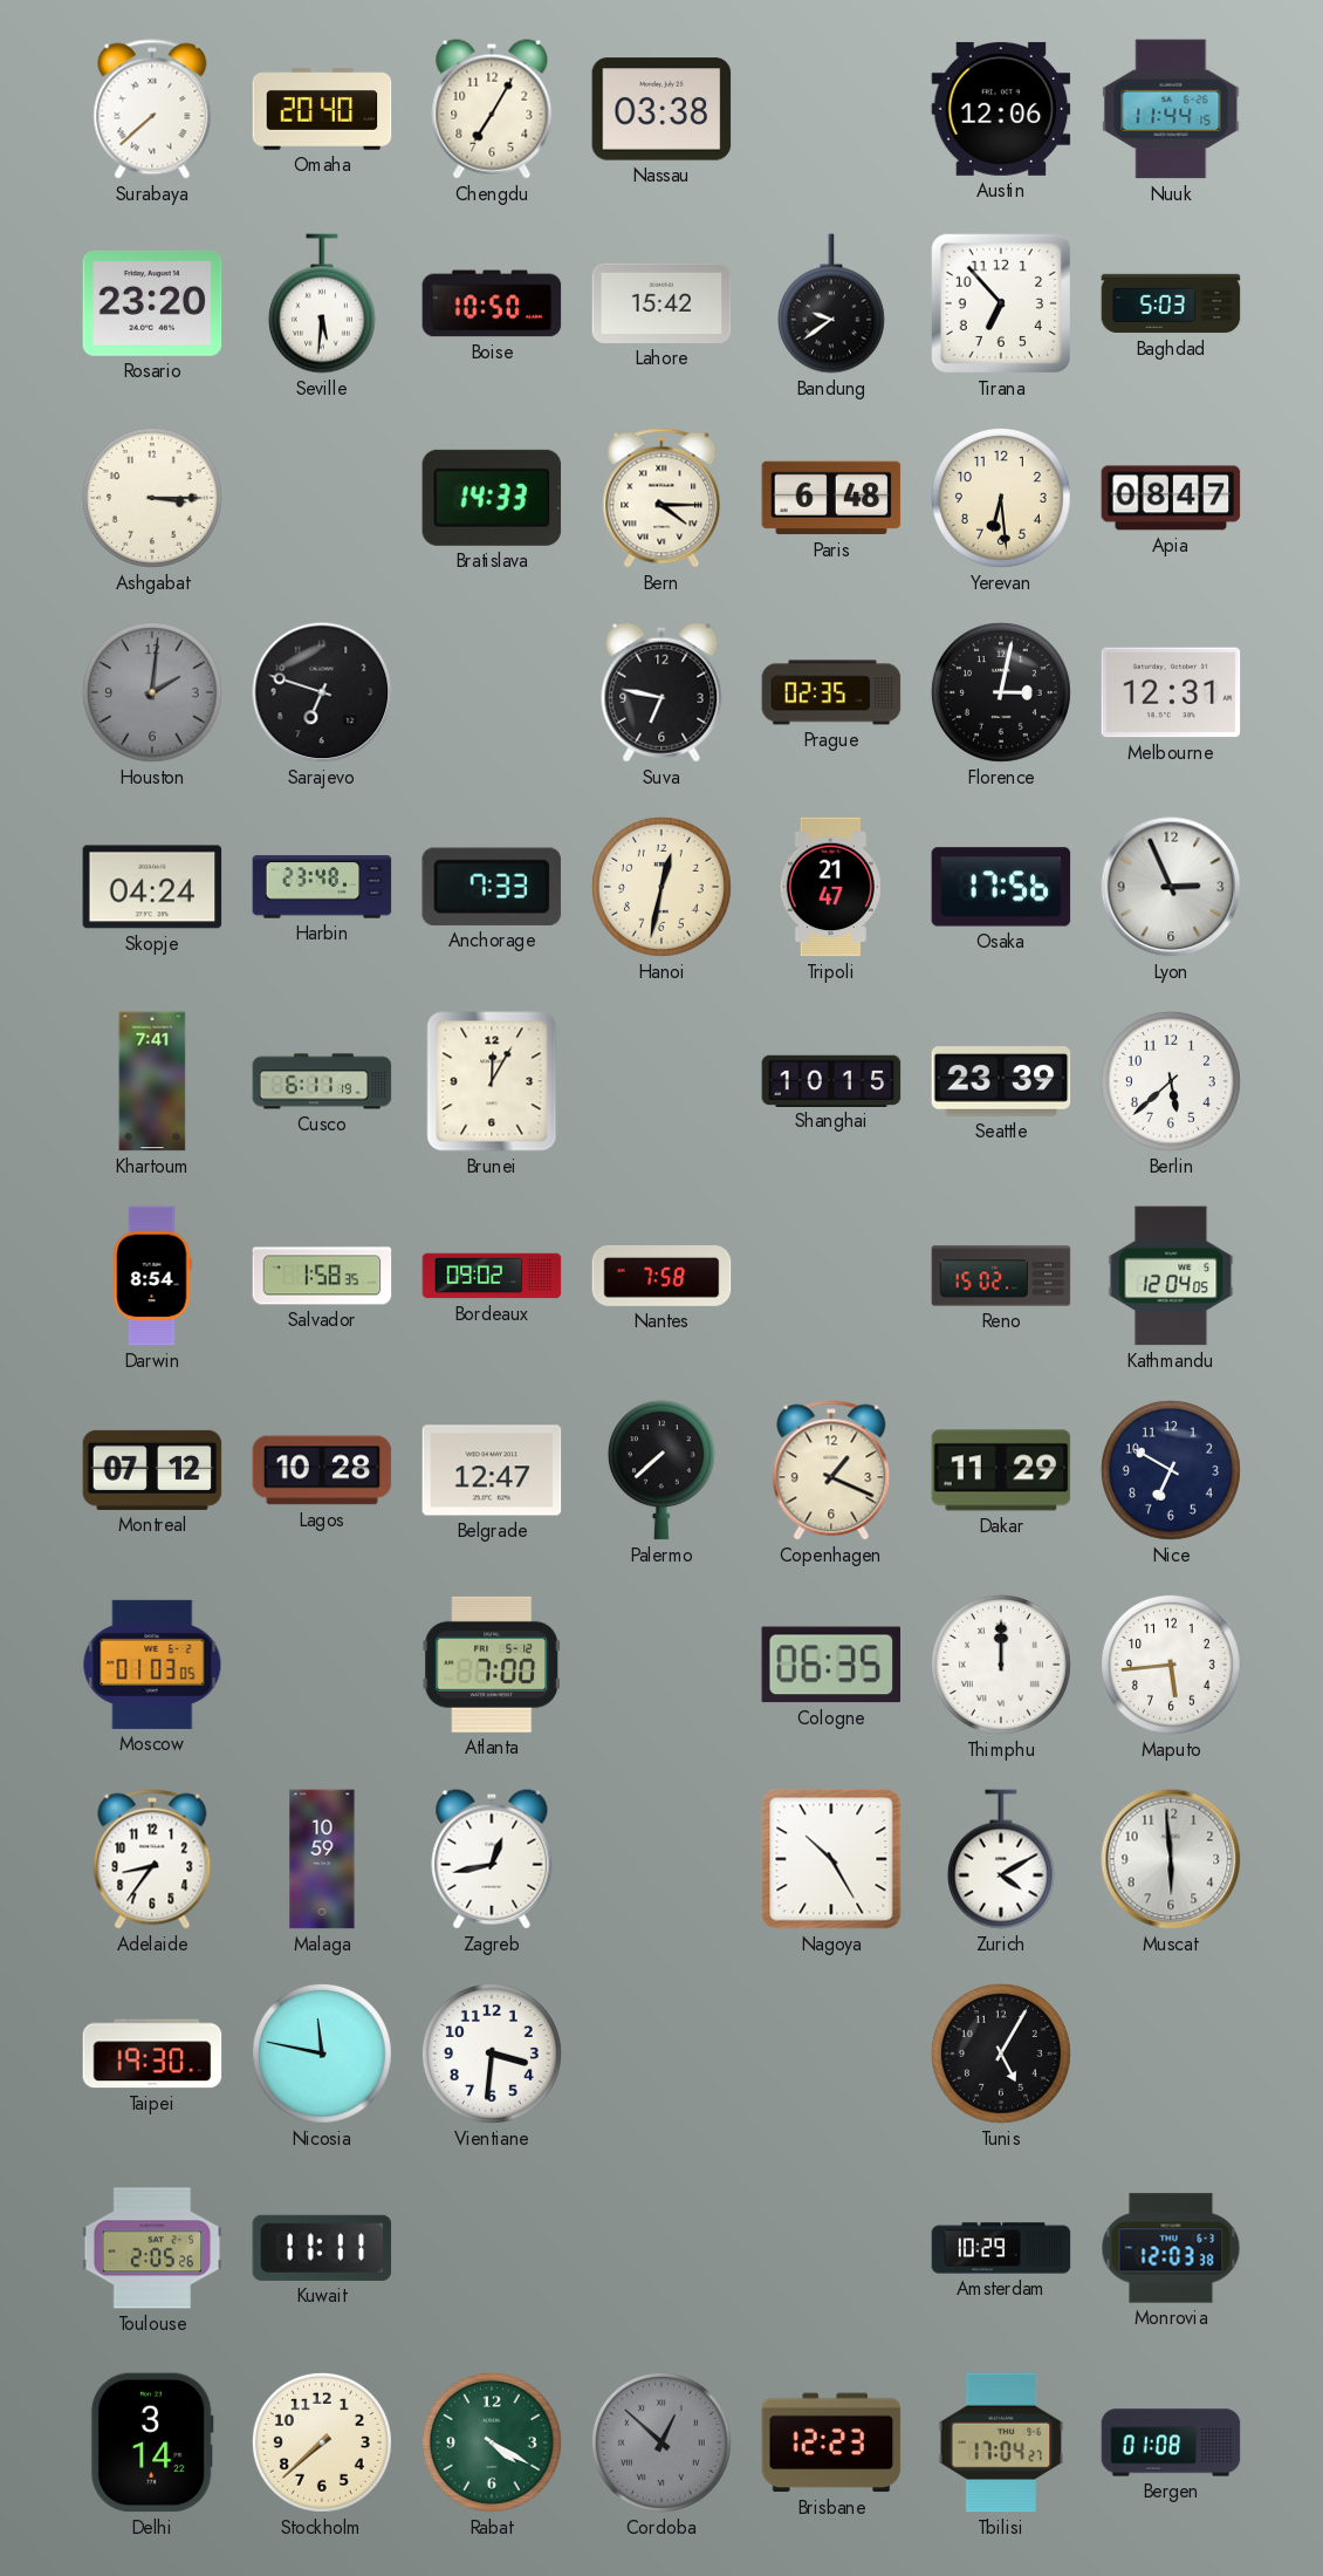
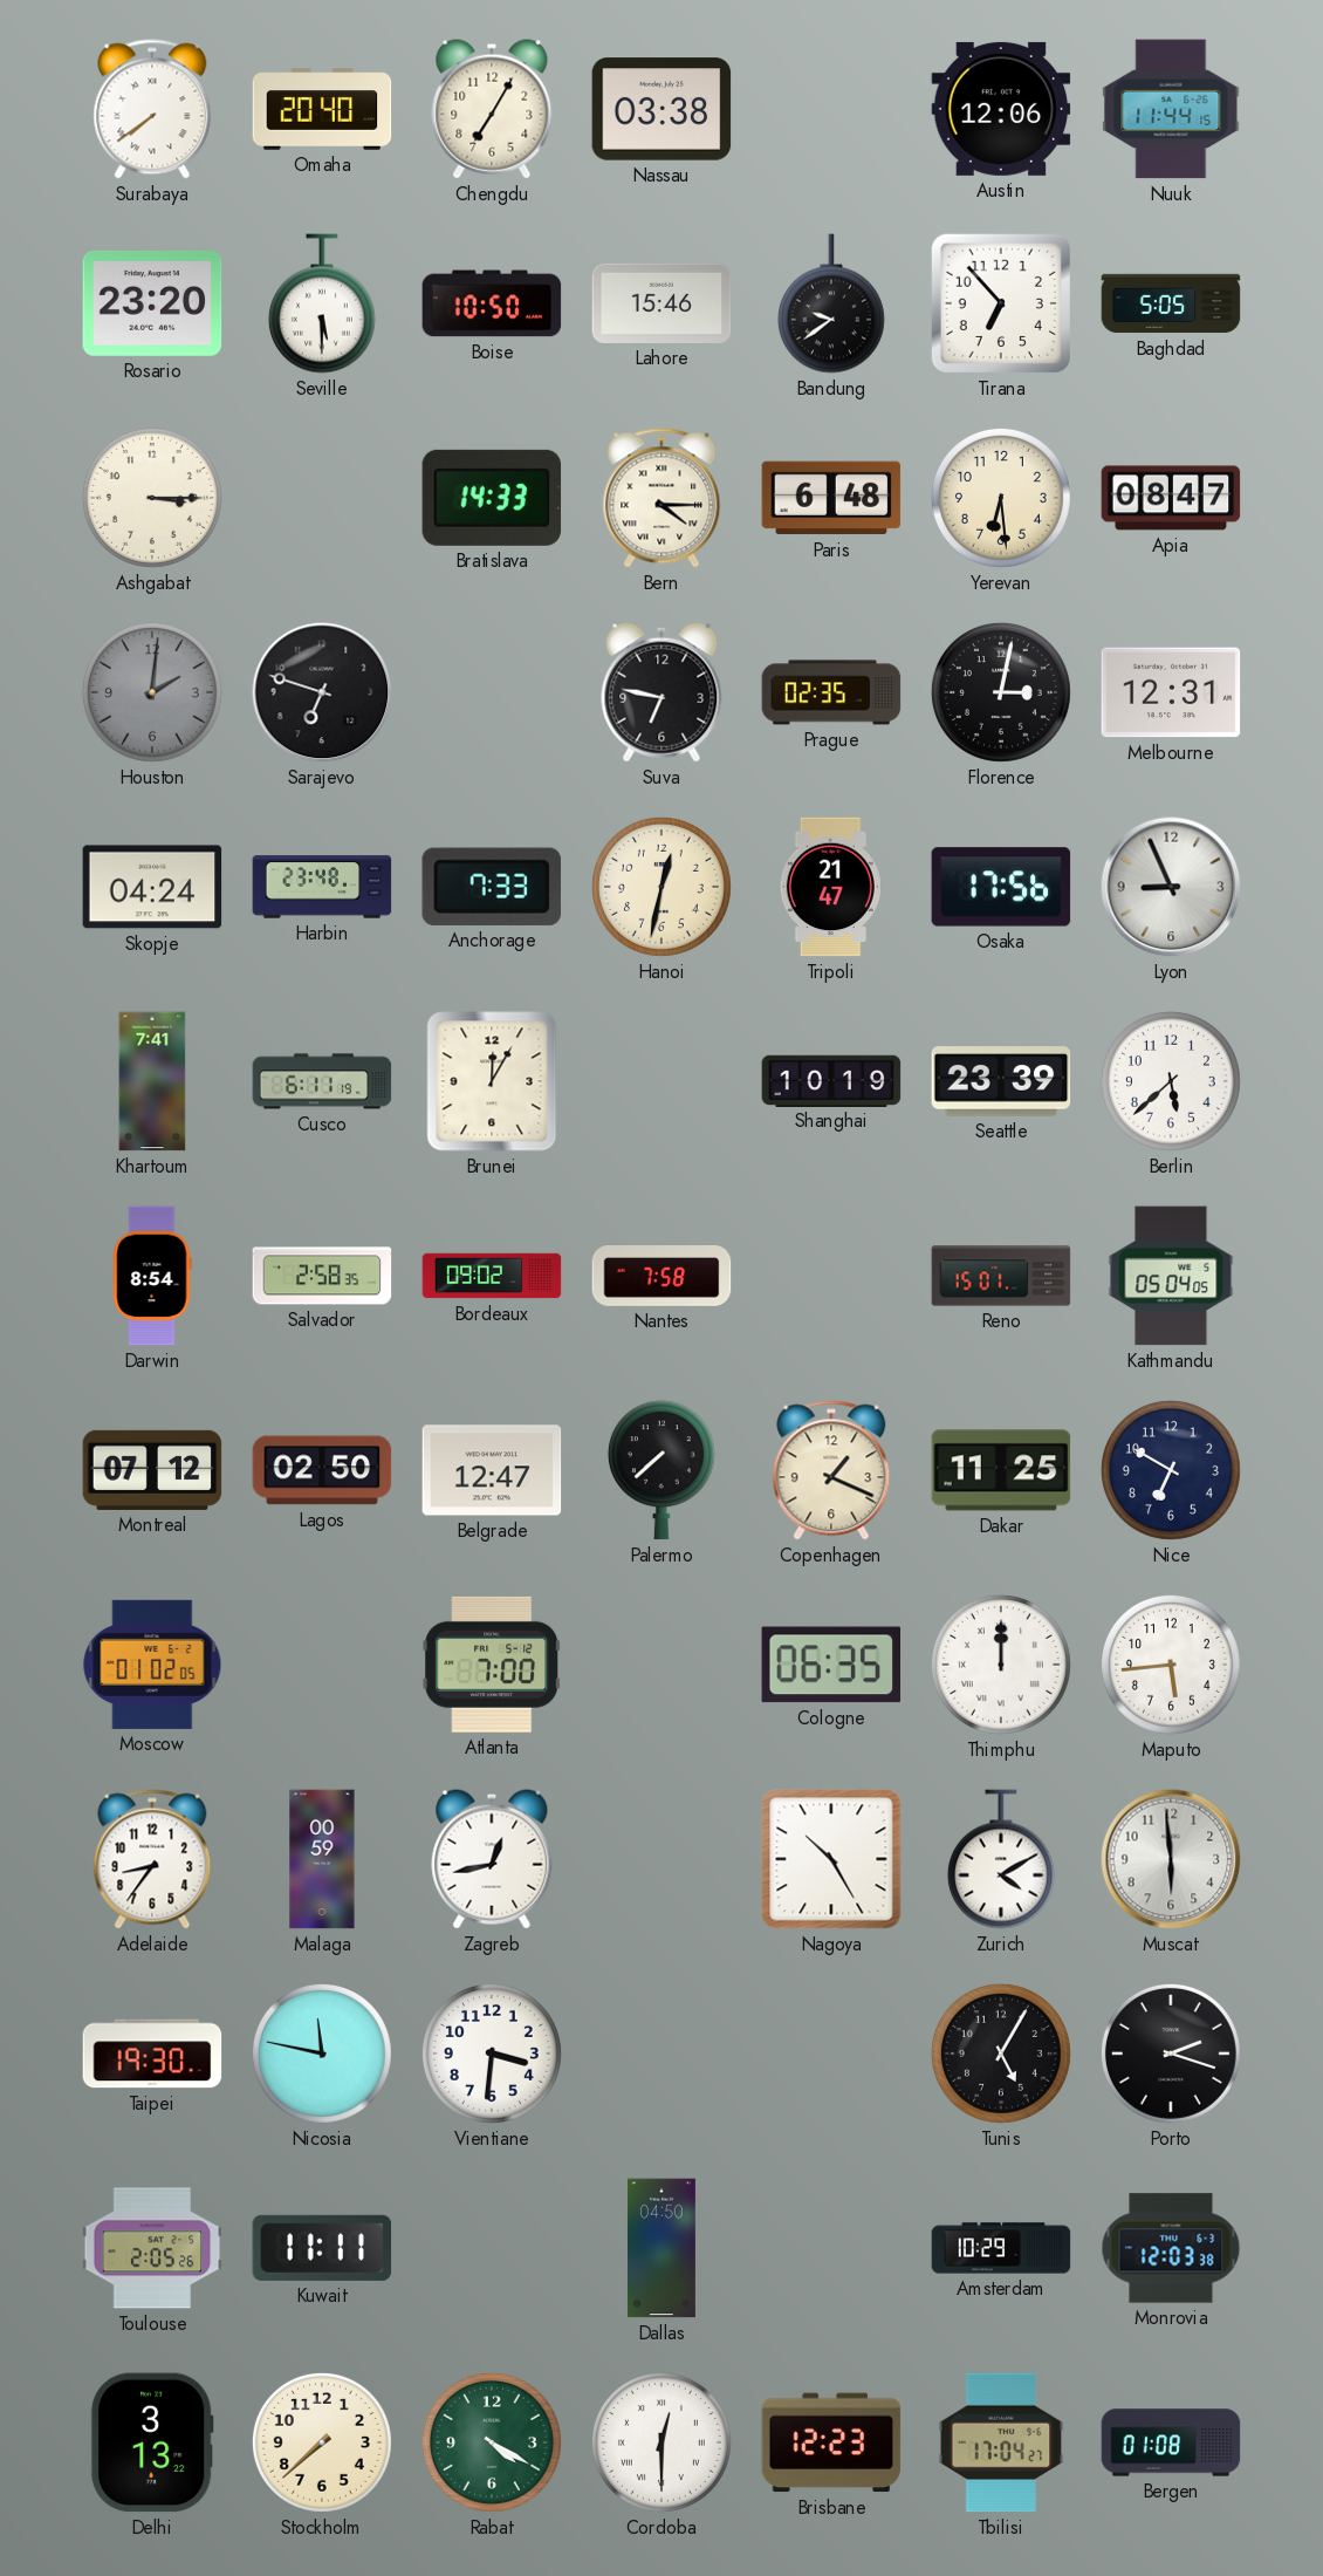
Surabaya: 7:38 -> 7:39 (152, 109)
Seville: 5:31 -> 5:30 (322, 303)
Lahore: 15:42 -> 15:46 (661, 303)
Baghdad: 5:03 -> 5:05 (1171, 303)
Lyon: 2:56 -> 8:56 (1171, 887)
Shanghai: 10:15 -> 10:19 (831, 1080)
Salvador: 1:58 -> 2:58 (322, 1276)
Reno: 15:02 -> 15:01 (1001, 1276)
Kathmandu: 12:04 -> 05:04 (1171, 1276)
Lagos: 10:28 -> 02:50 (322, 1470)
Dakar: 11:29 -> 11:25 (1001, 1470)
Moscow: 01:03 -> 01:02 (152, 1665)
Malaga: 10:59 -> 00:59 (322, 1859)
Porto: none -> 2:18 (1171, 2054)
Dallas: none -> 04:50 (661, 2248)
Delhi: 3:14 -> 3:13 (152, 2442)
Cordoba: 12:52 -> 12:30 (661, 2442)
Cordoba dial: grey -> white (661, 2442)
